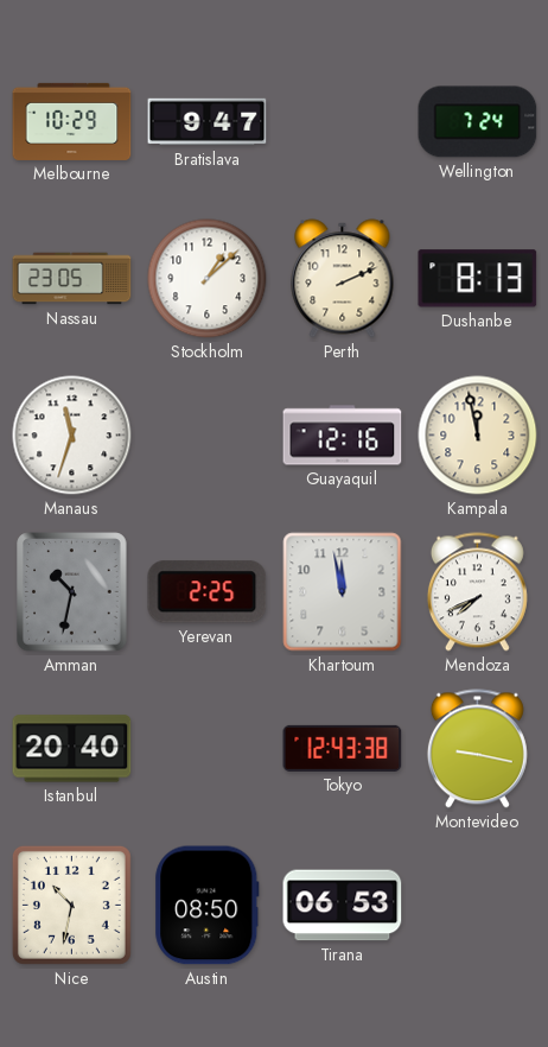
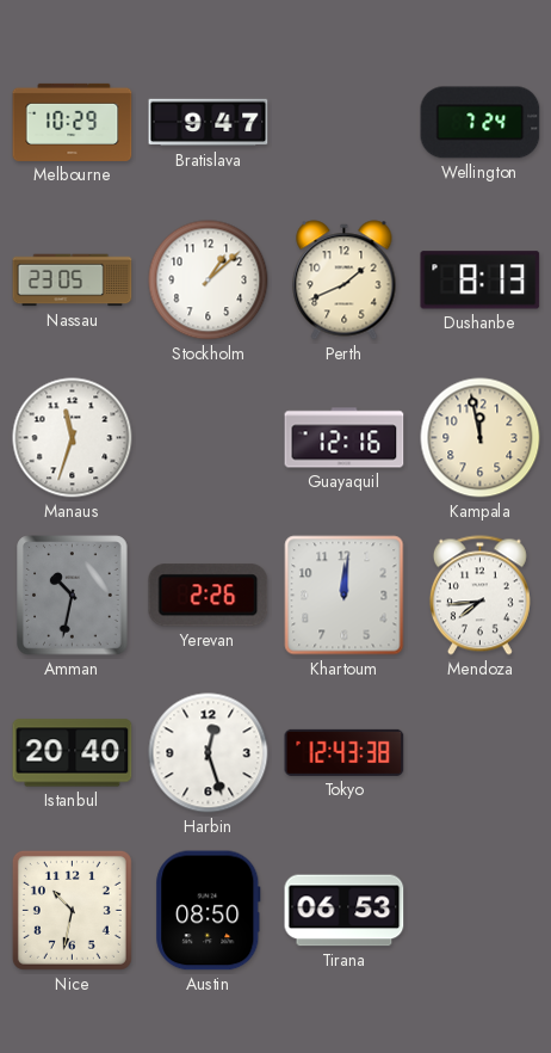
Perth: 2:11 -> 1:41 (345, 281)
Yerevan: 2:25 -> 2:26 (209, 596)
Khartoum: 11:58 -> 12:01 (345, 596)
Mendoza: 7:41 -> 7:44 (479, 596)
Harbin: none -> 12:27 (209, 753)
Montevideo: 9:17 -> none (477, 749)
